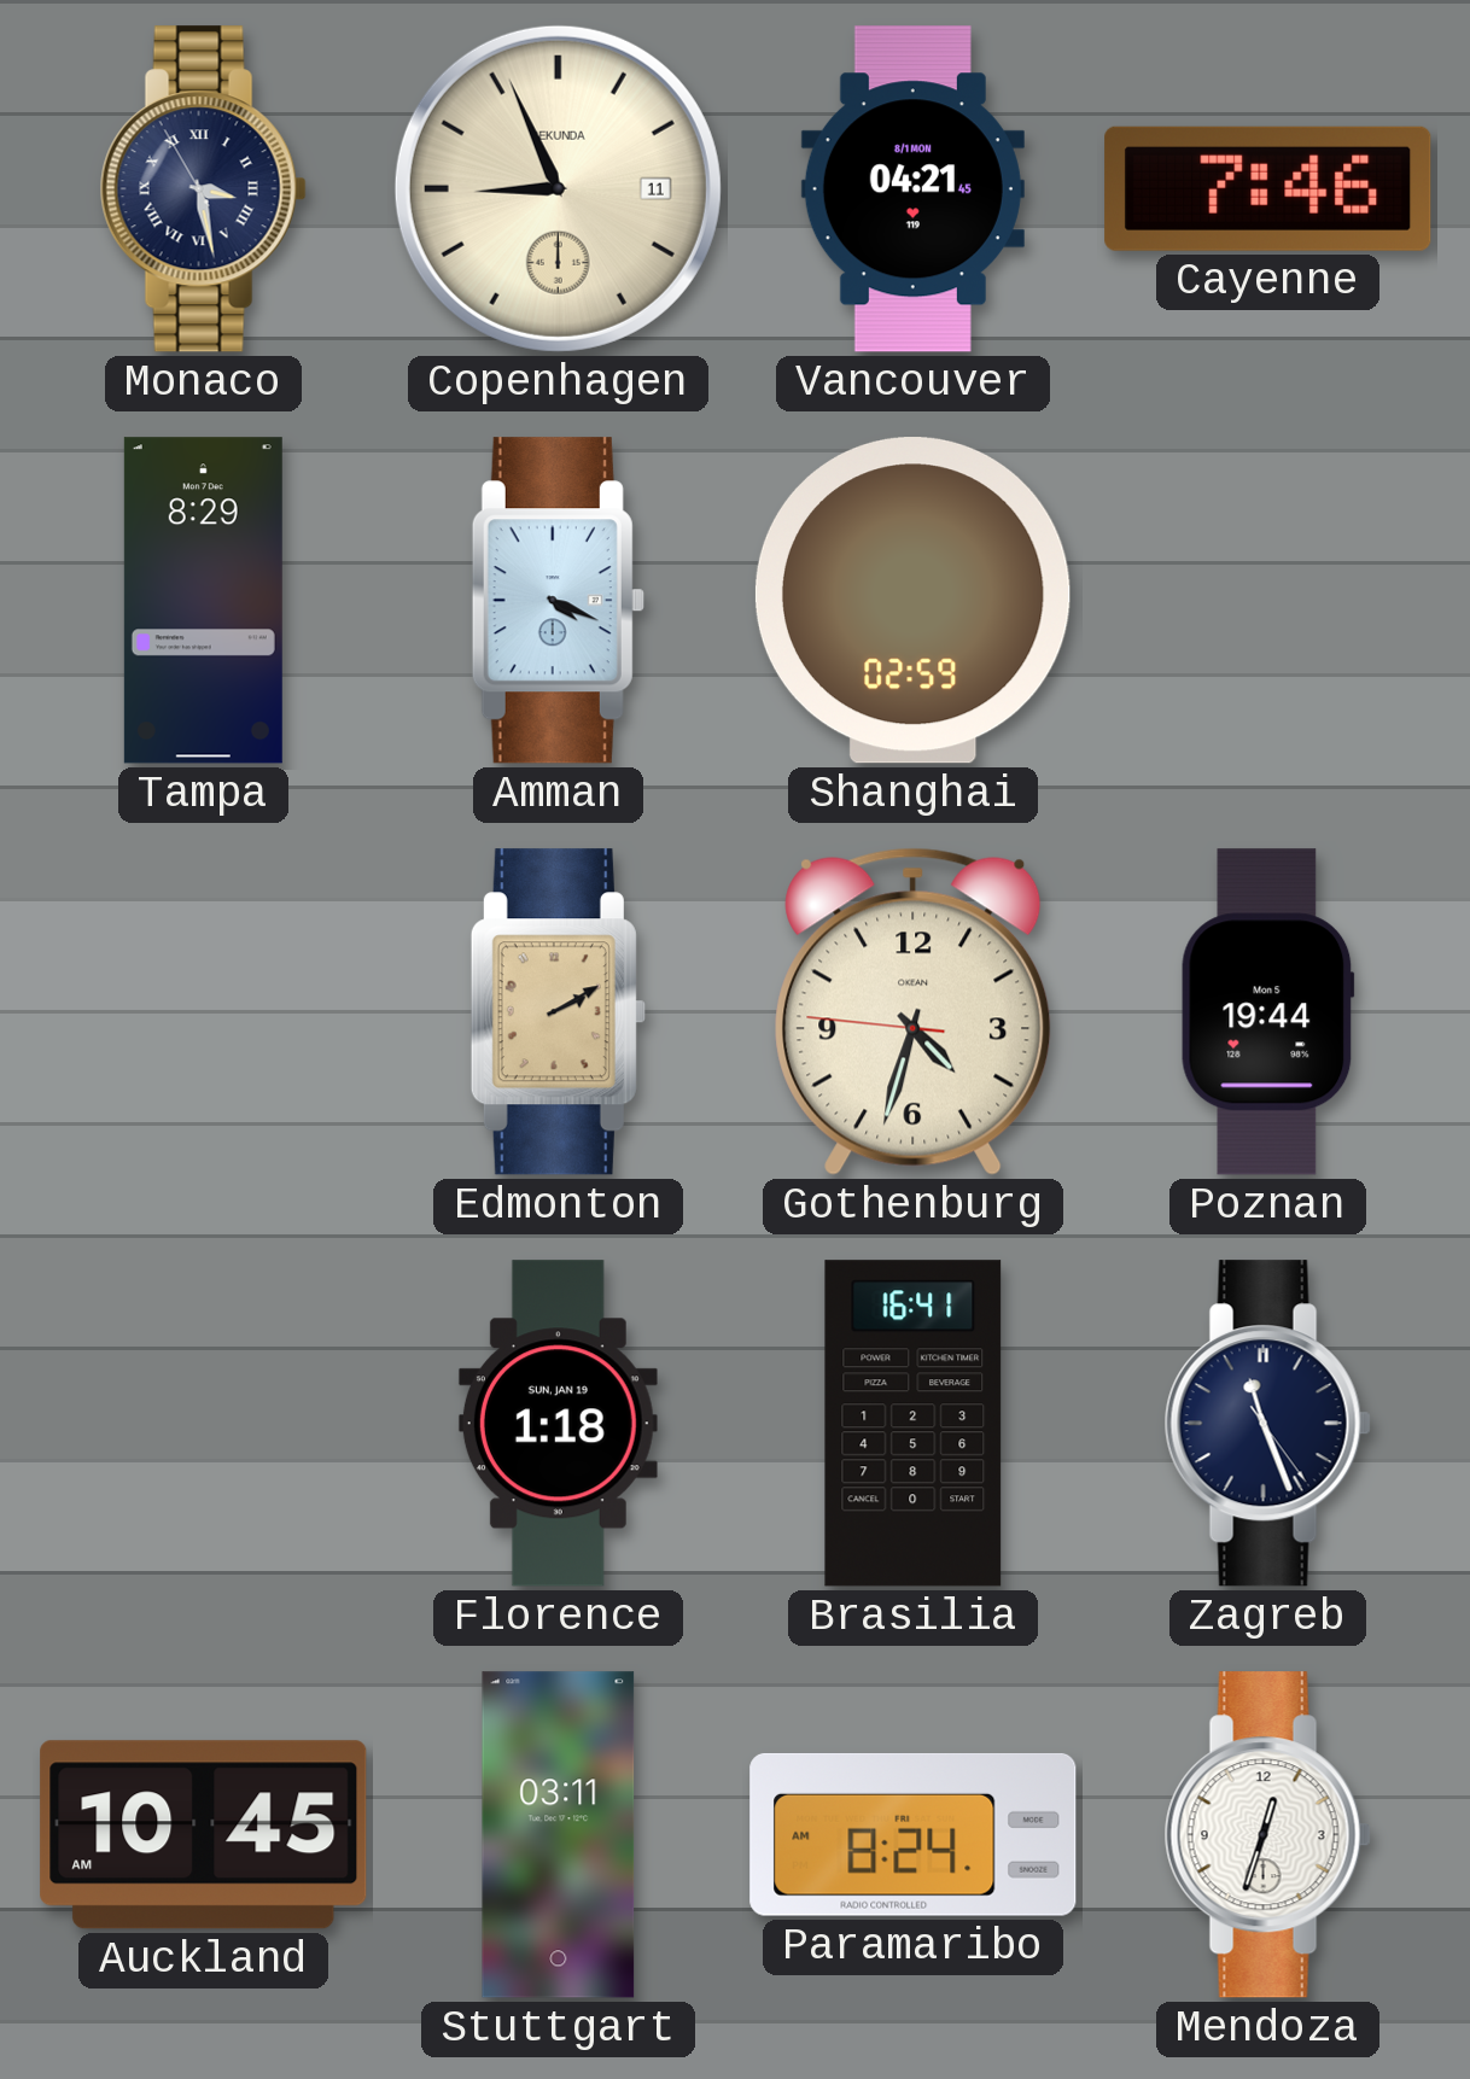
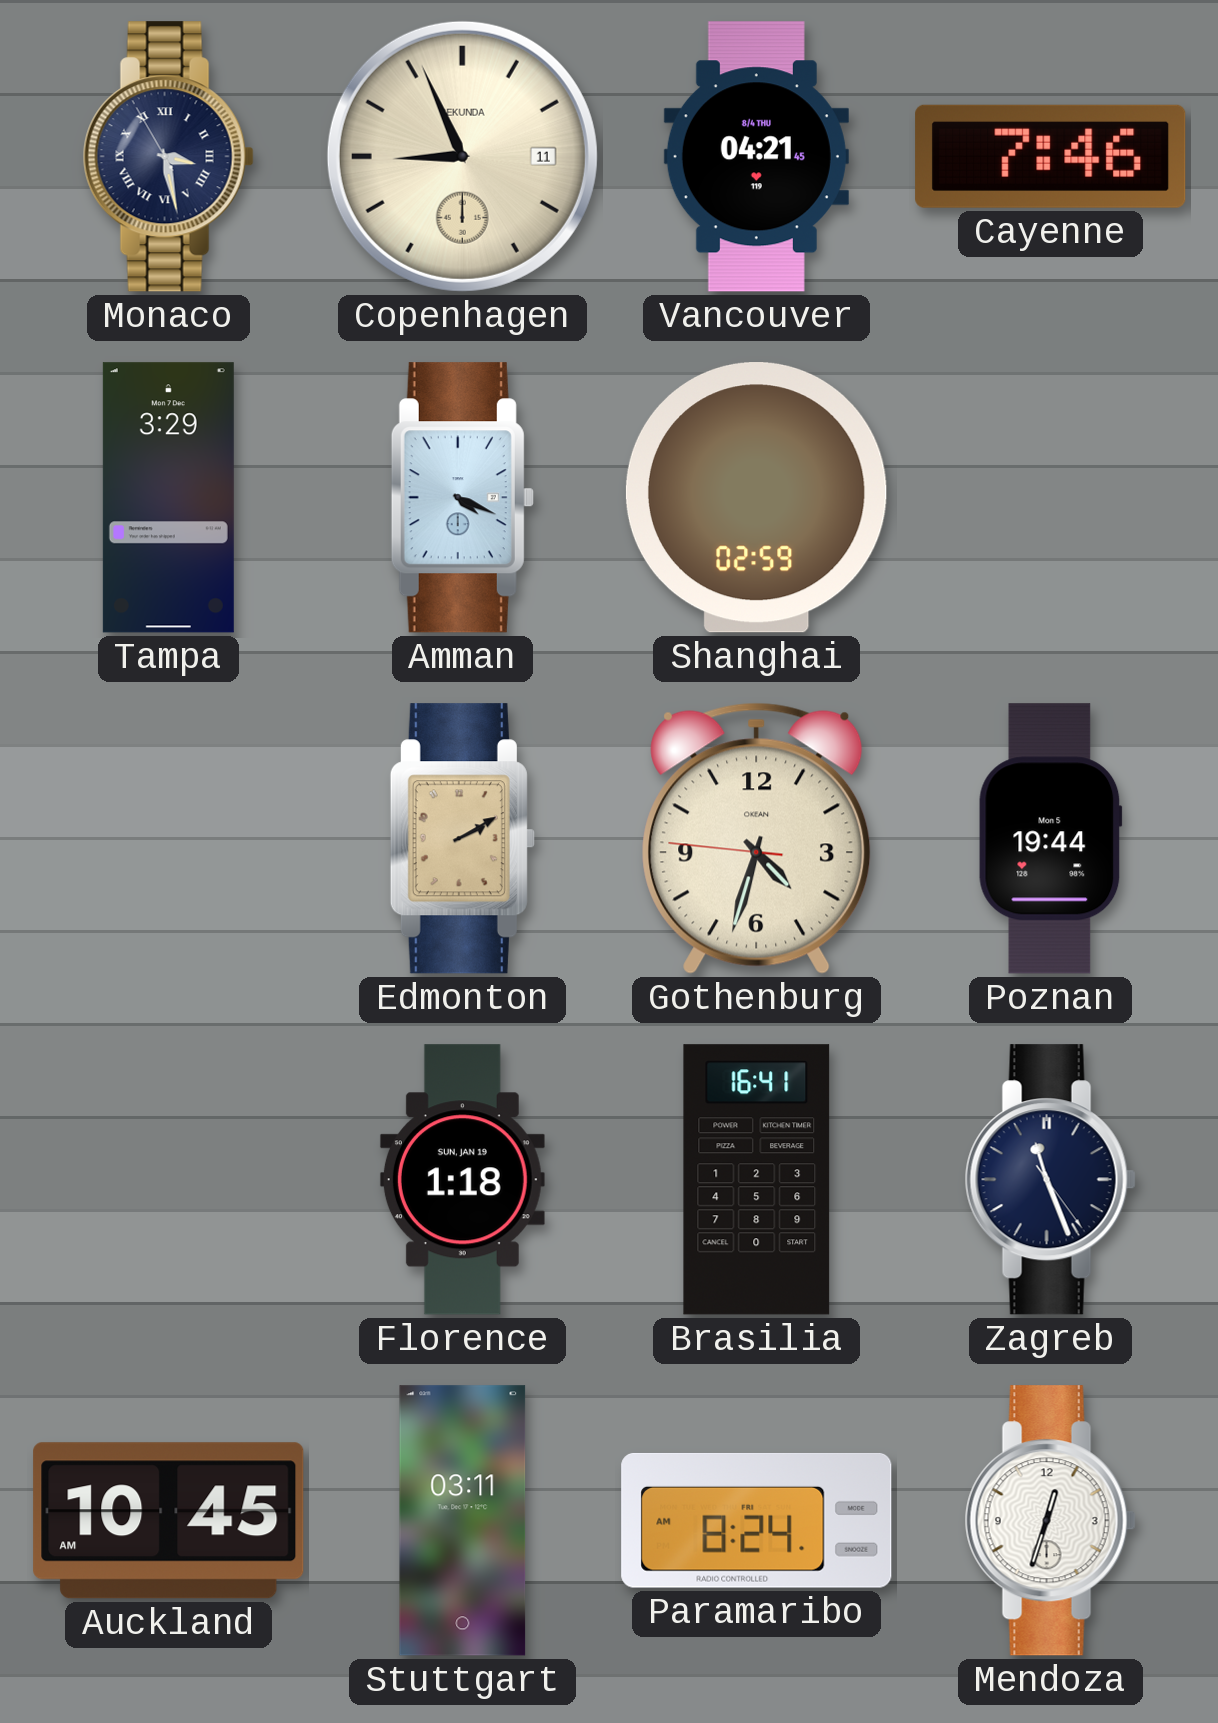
Vancouver date: 8/1 MON -> 8/4 THU (756, 157)
Tampa: 8:29 -> 3:29 (168, 498)
